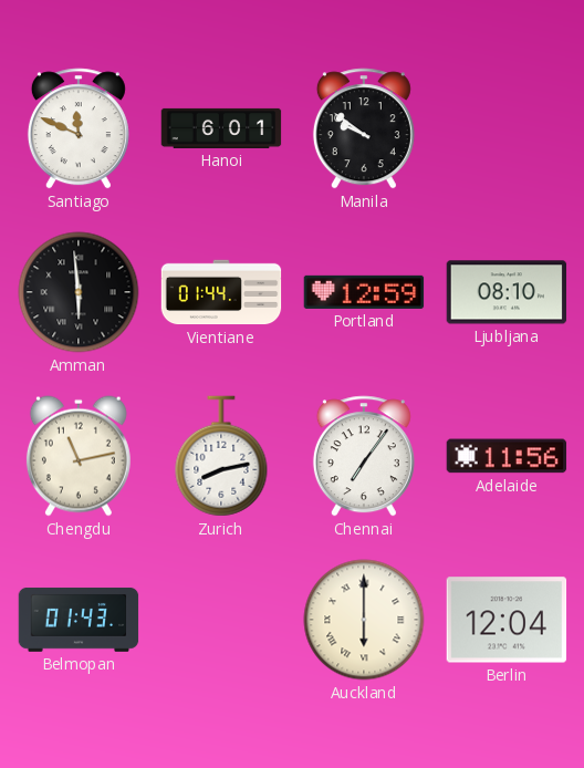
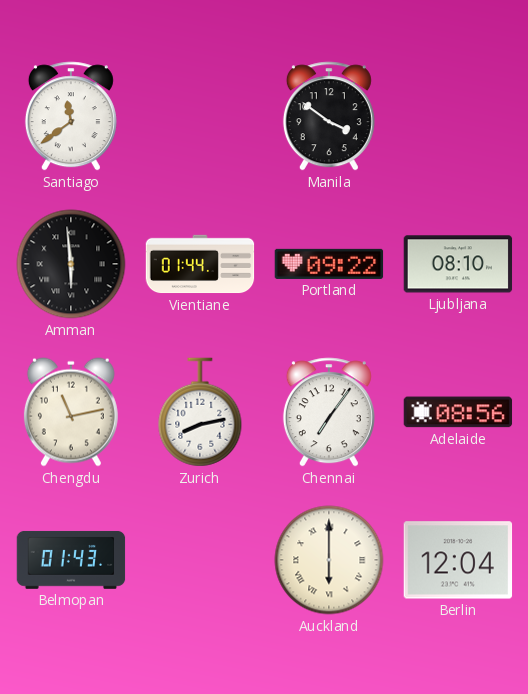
Santiago: 11:49 -> 11:39 (71, 116)
Hanoi: 6:01 -> none (221, 128)
Manila: 9:51 -> 3:51 (329, 116)
Portland: 12:59 -> 09:22 (329, 264)
Adelaide: 11:56 -> 08:56 (458, 412)
